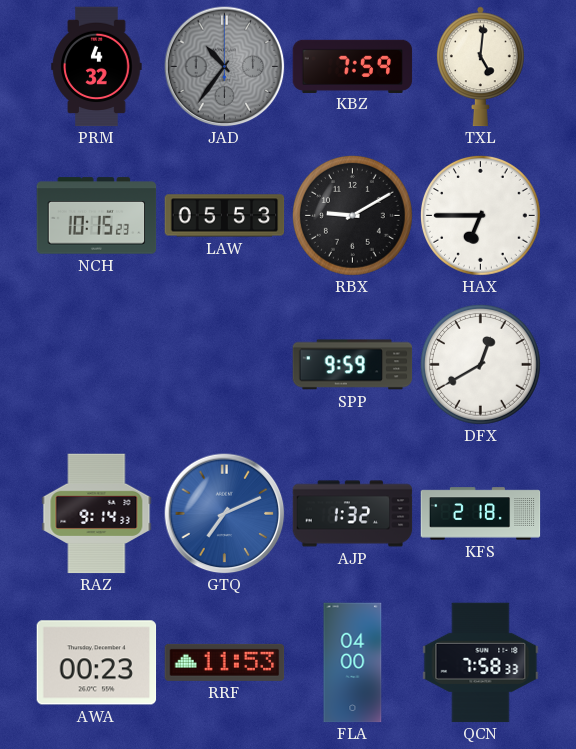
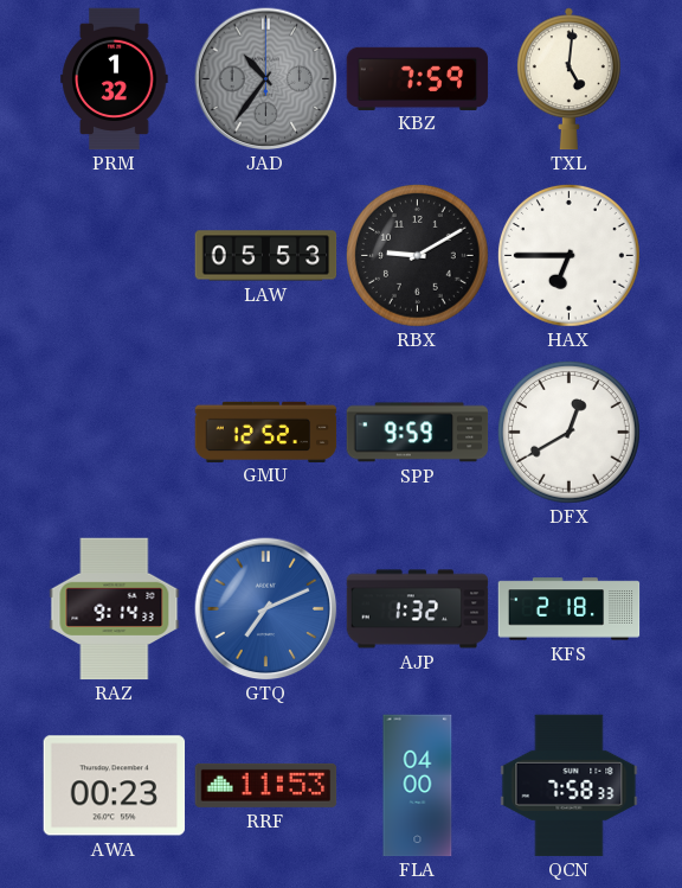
PRM: 4:32 -> 1:32 (115, 79)
NCH: 10:15 -> none (97, 216)
GMU: none -> 12:52 (266, 432)
